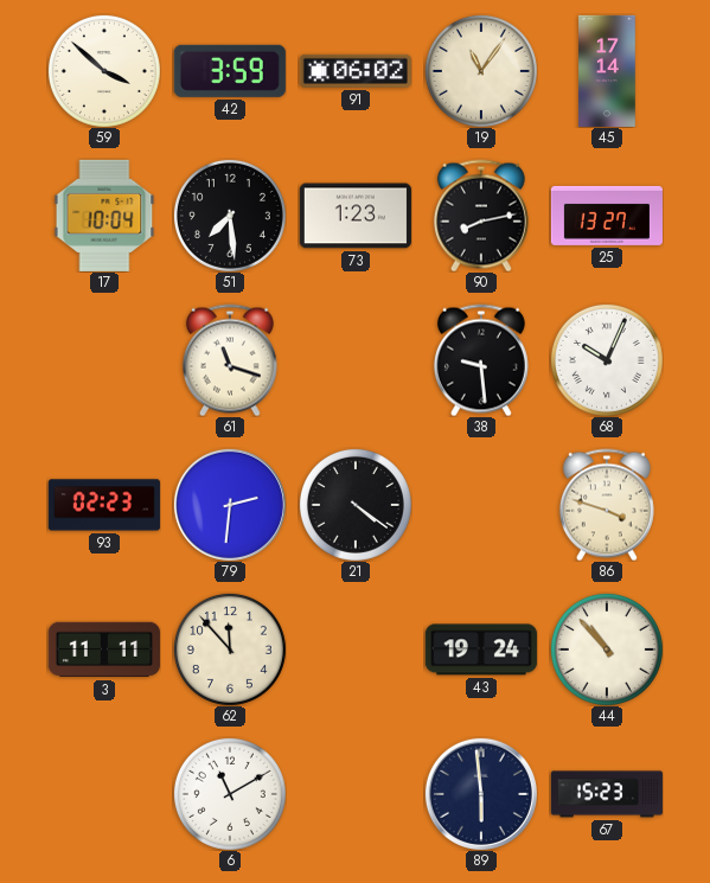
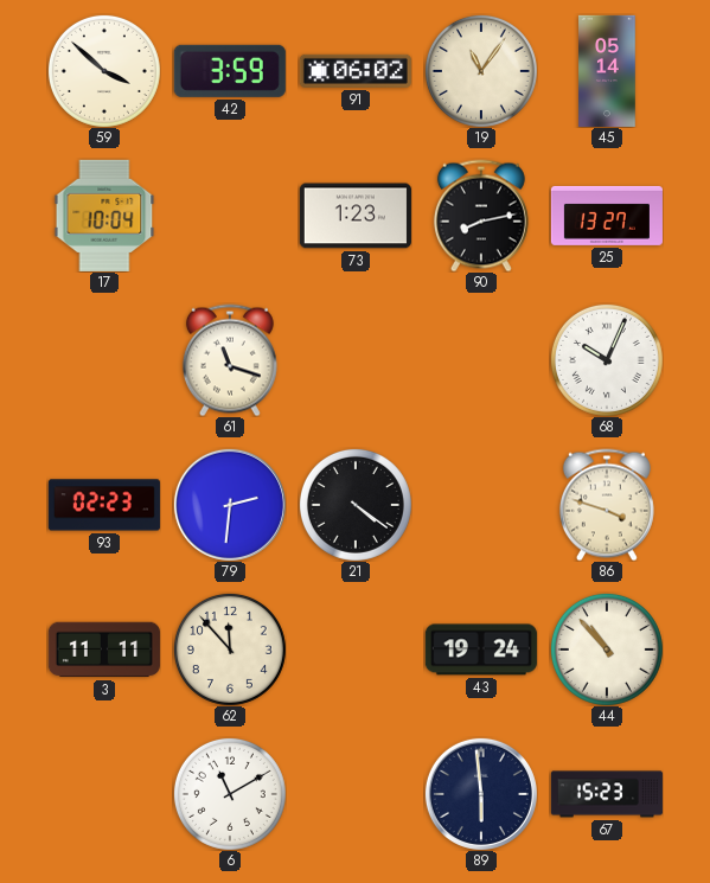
45: 17:14 -> 05:14 (607, 71)
51: 7:29 -> none (230, 216)
38: 9:29 -> none (481, 360)
